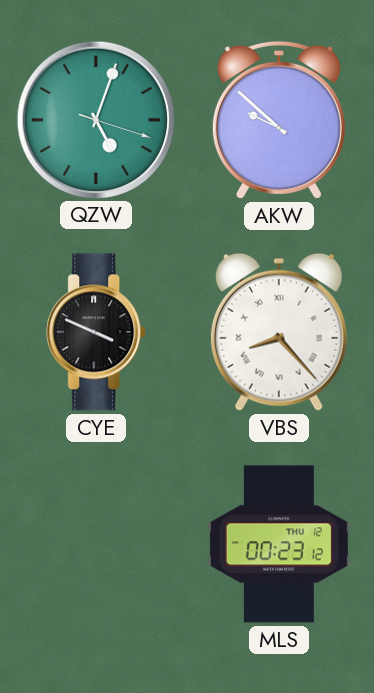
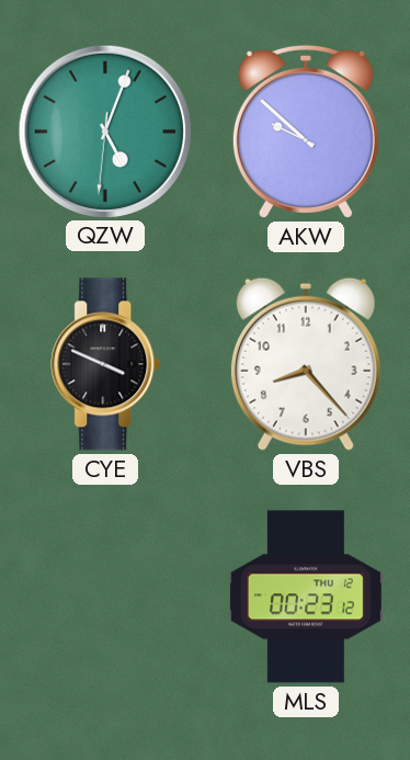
QZW: 5:03:18 -> 5:03:31 (104, 131)
VBS numerals: Roman -> Arabic (306, 364)
